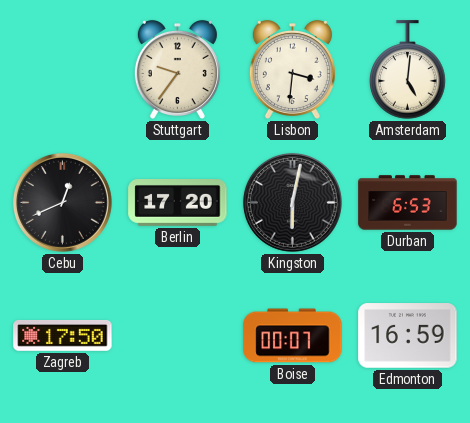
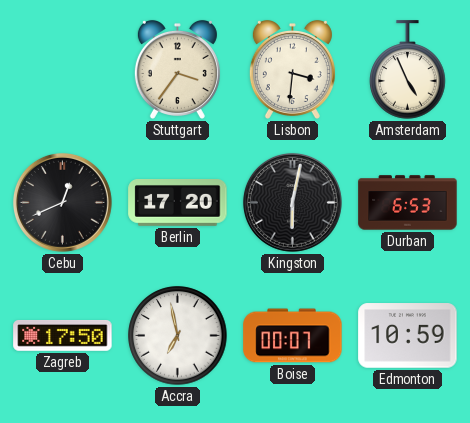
Stuttgart: 9:36 -> 3:36 (177, 69)
Amsterdam: 5:01 -> 4:56 (408, 70)
Accra: none -> 6:58 (178, 336)
Edmonton: 16:59 -> 10:59 (408, 336)
